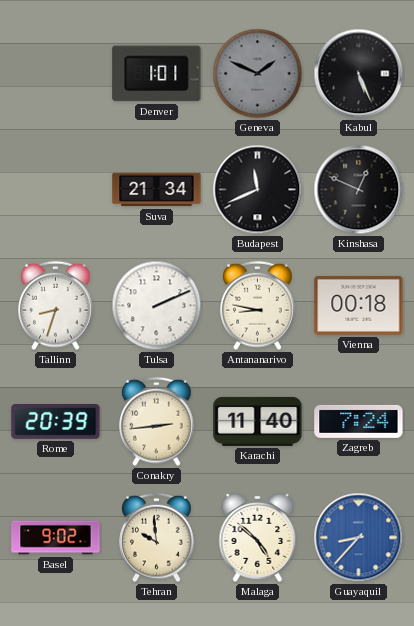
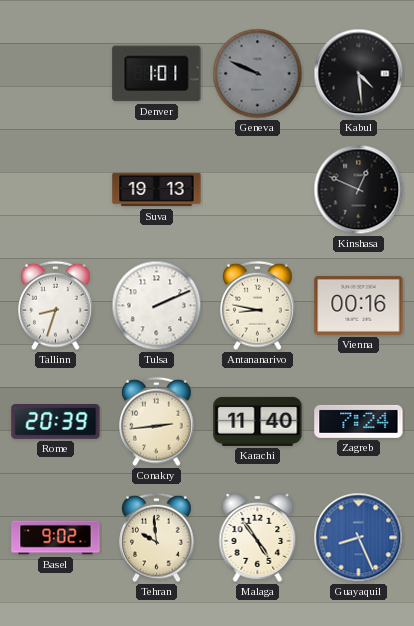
Geneva: 1:49 -> 9:49 (258, 74)
Kabul: 5:26 -> 4:29 (359, 74)
Suva: 21:34 -> 19:13 (157, 190)
Budapest: 11:41 -> none (258, 190)
Vienna: 00:18 -> 00:16 (359, 305)
Malaga: 4:52 -> 4:54 (258, 537)
Guayaquil: 8:37 -> 8:26 (359, 538)
